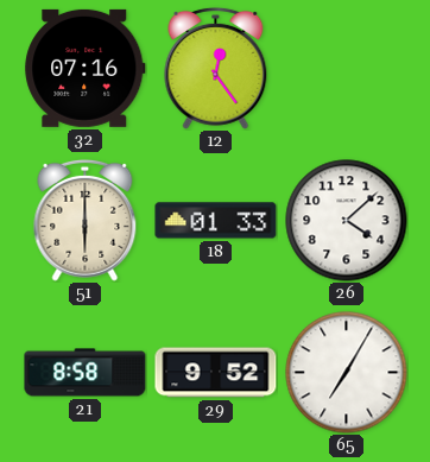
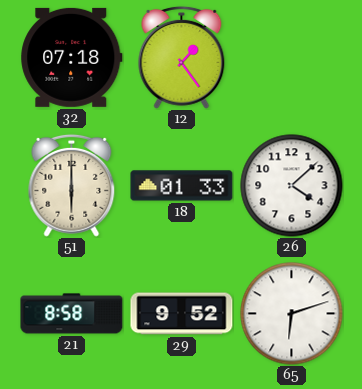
32: 07:16 -> 07:18 (72, 57)
12: 12:24 -> 1:24 (182, 57)
65: 7:05 -> 6:12 (292, 314)
